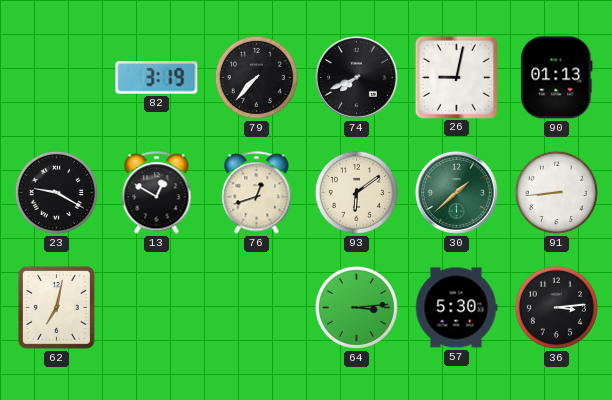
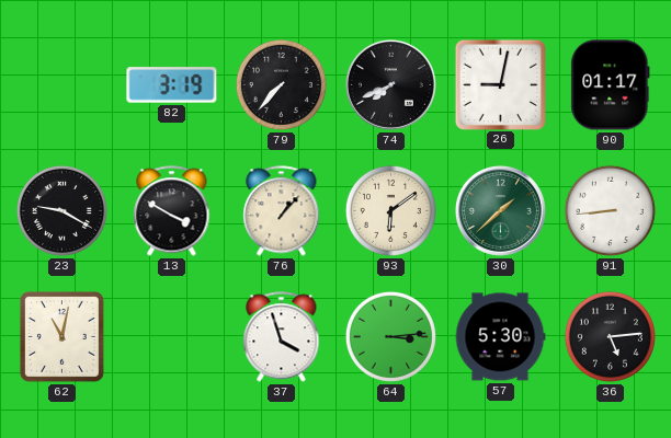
90: 01:13 -> 01:17 (611, 85)
13: 12:50 -> 3:50 (172, 211)
76: 12:42 -> 1:07 (282, 211)
62: 7:02 -> 11:02 (61, 336)
37: none -> 3:57 (282, 337)
36: 3:14 -> 5:14 (610, 336)
